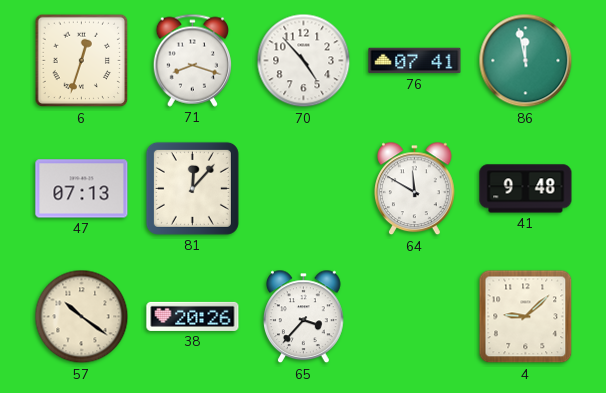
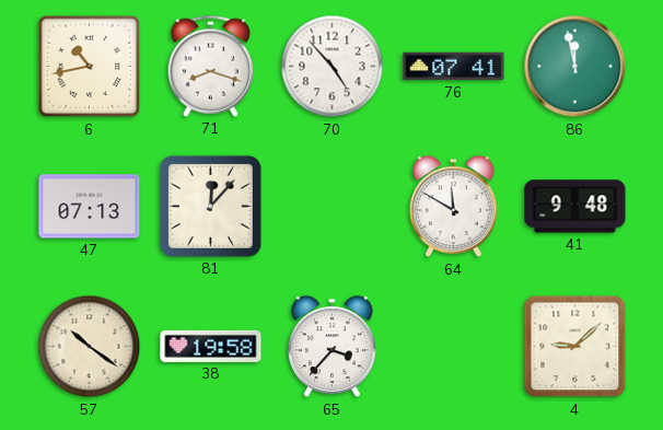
6: 12:33 -> 10:43 (90, 67)
38: 20:26 -> 19:58 (211, 346)
